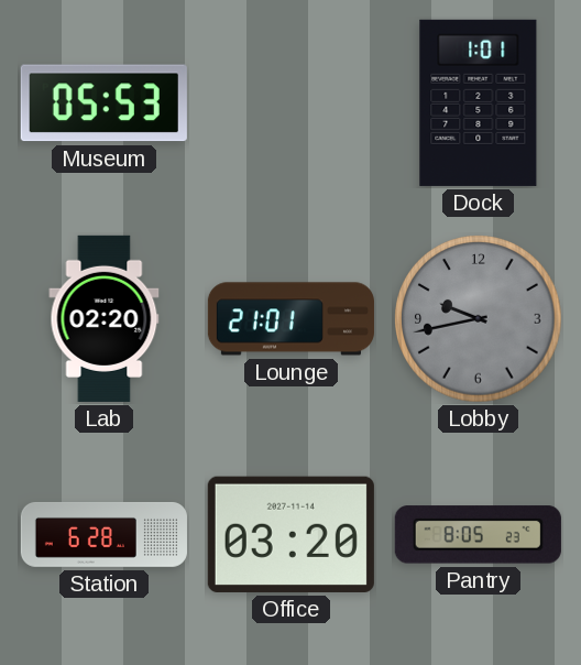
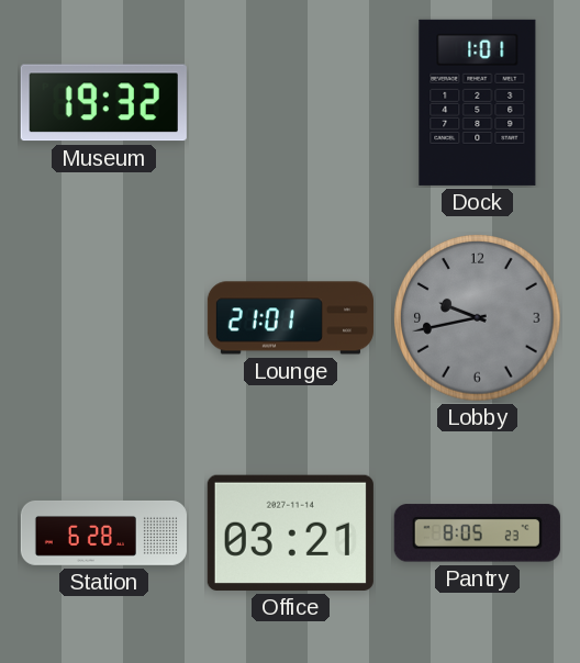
Museum: 05:53 -> 19:32 (103, 103)
Lab: 02:20 -> none (105, 318)
Office: 03:20 -> 03:21 (290, 532)
